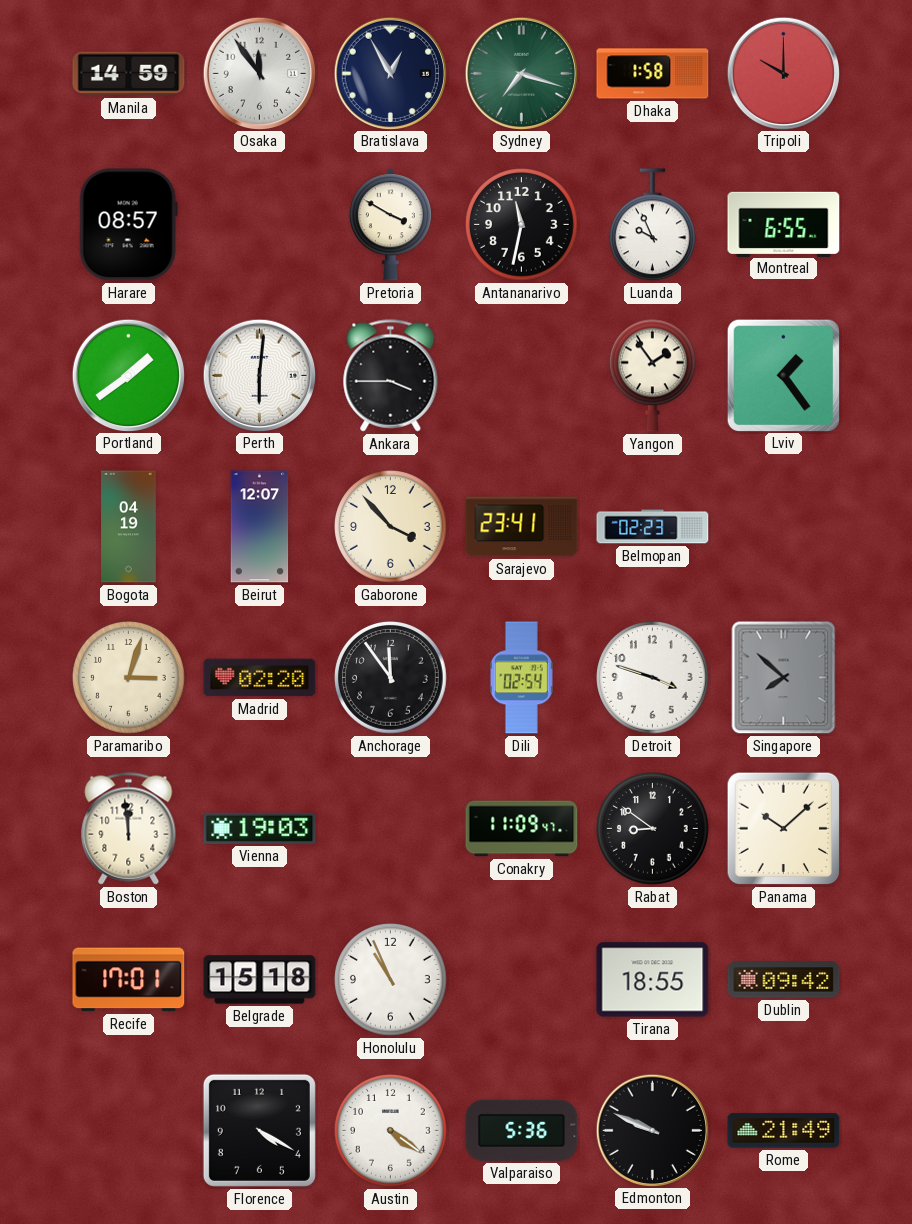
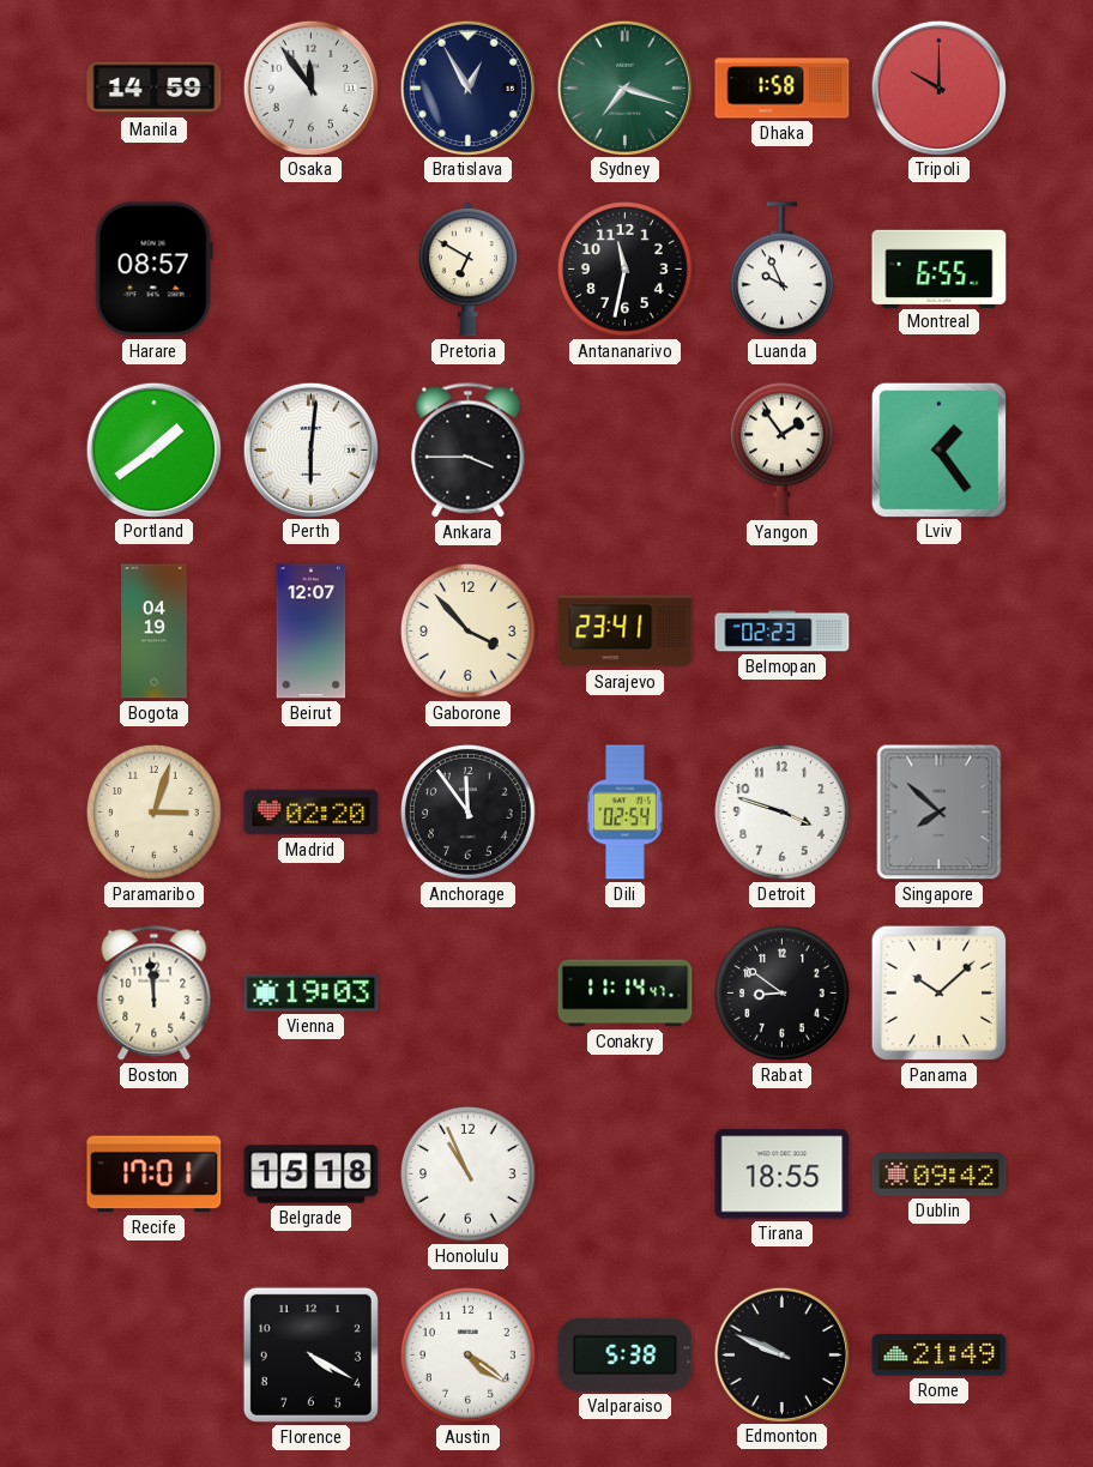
Pretoria: 3:50 -> 6:50 (467, 270)
Conakry: 11:09 -> 11:14 (626, 994)
Valparaiso: 5:36 -> 5:38 (626, 1354)
